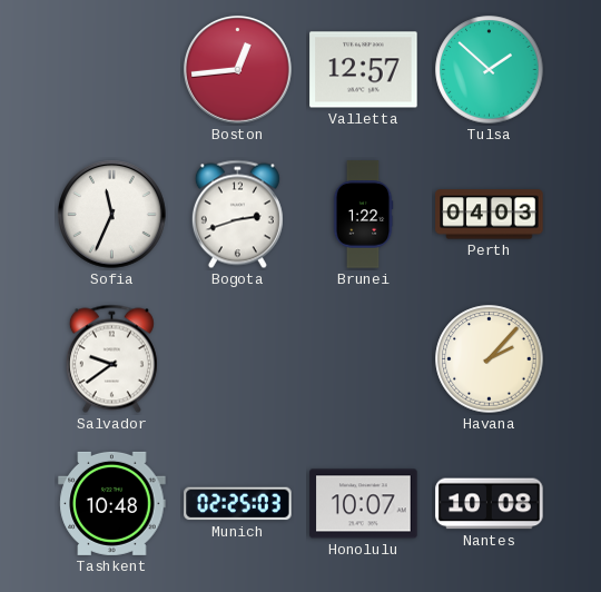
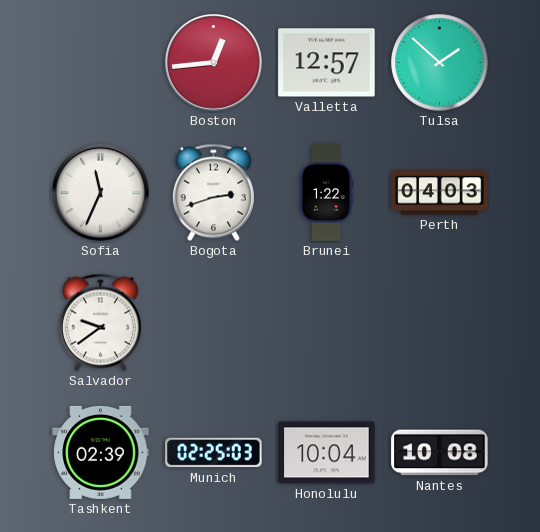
Havana: 2:07 -> none (490, 359)
Tashkent: 10:48 -> 02:39 (101, 452)
Honolulu: 10:07 -> 10:04 (327, 453)
